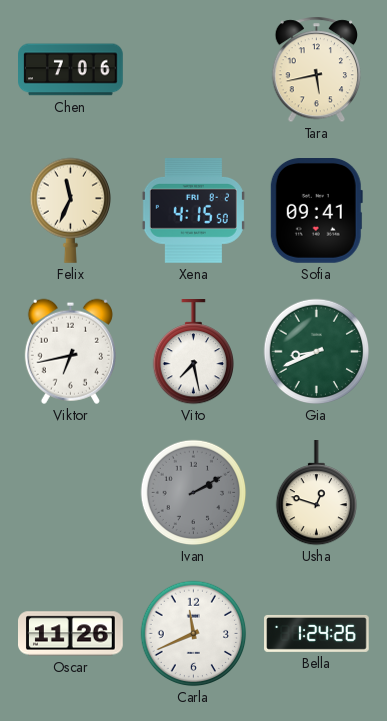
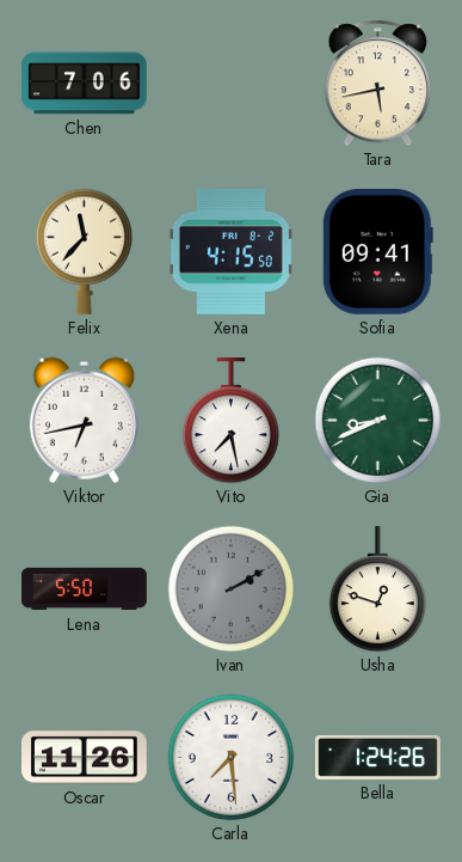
Felix: 11:34 -> 11:37 (84, 251)
Lena: none -> 5:50 (85, 589)
Carla: 11:41 -> 7:29 (232, 758)
